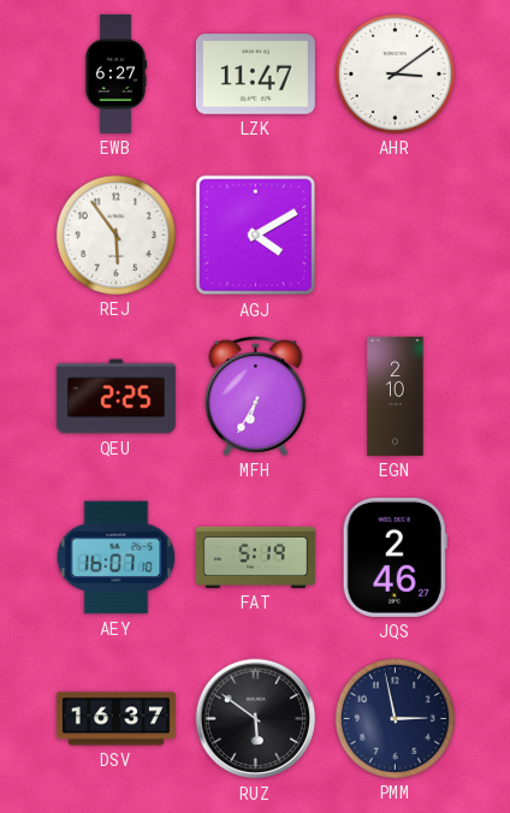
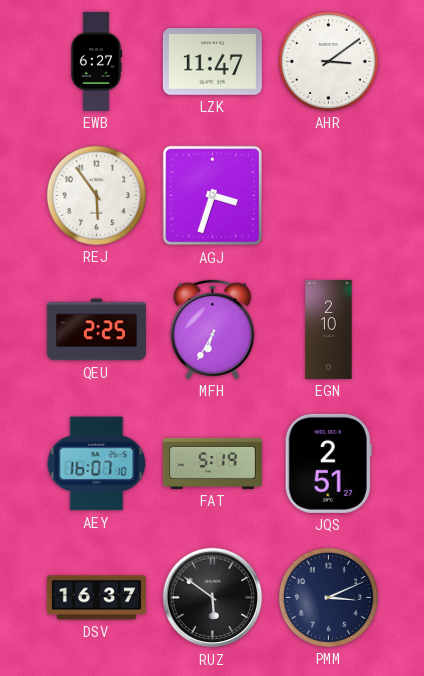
AGJ: 4:10 -> 3:33 (213, 196)
JQS: 2:46 -> 2:51 (328, 463)
PMM: 2:58 -> 3:11 (328, 597)
